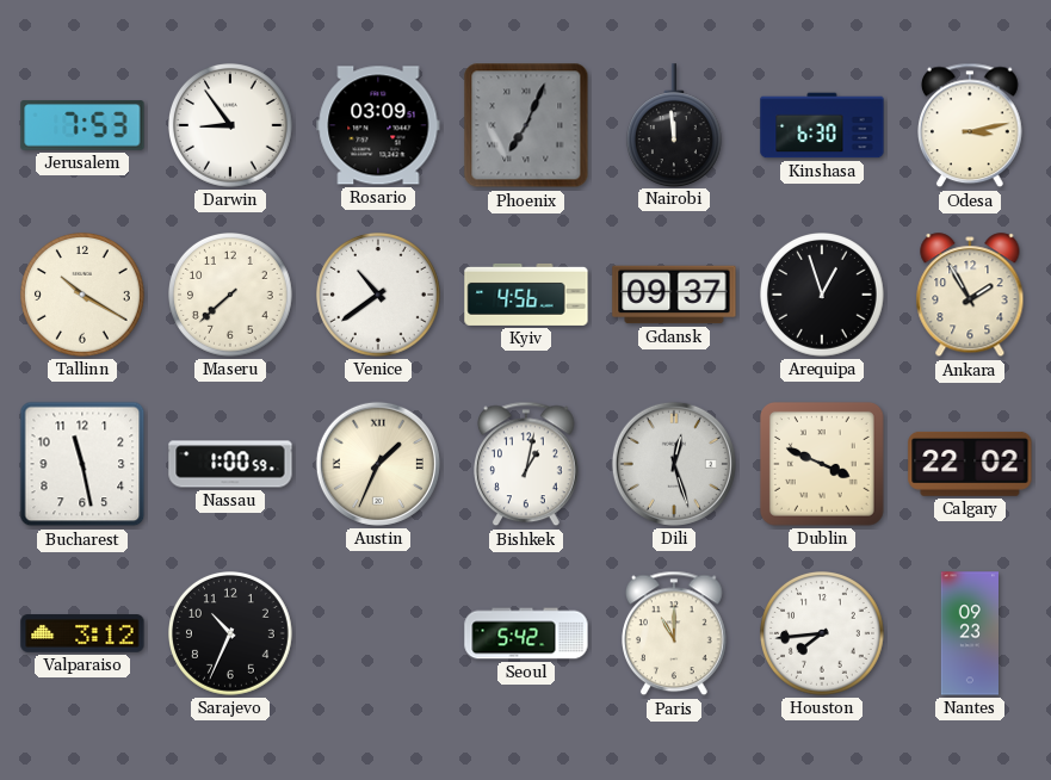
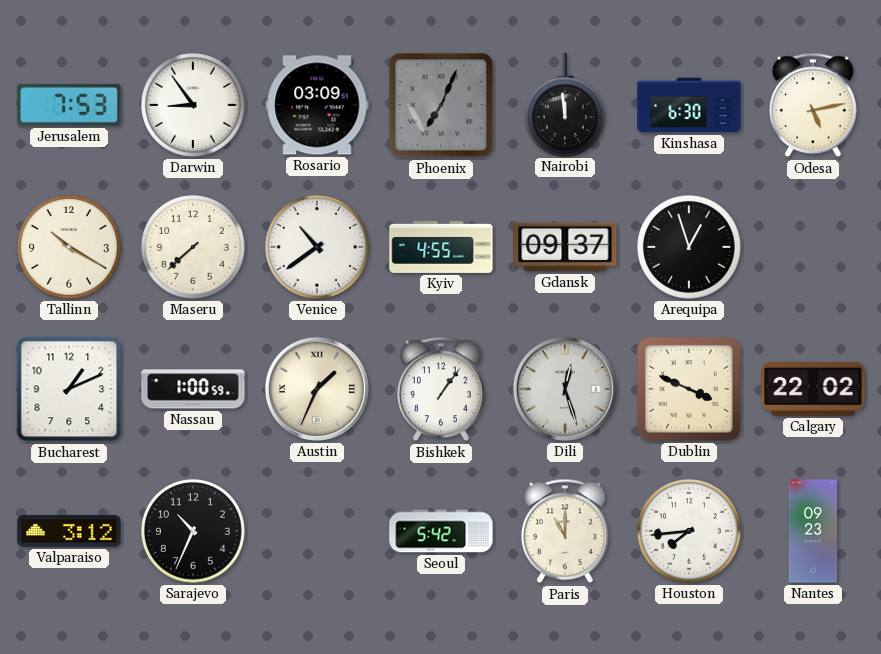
Odesa: 3:13 -> 5:13 (814, 105)
Kyiv: 4:56 -> 4:55 (441, 247)
Ankara: 1:55 -> none (970, 296)
Bucharest: 11:28 -> 1:11 (69, 389)
Bishkek: 1:02 -> 1:06 (442, 389)
